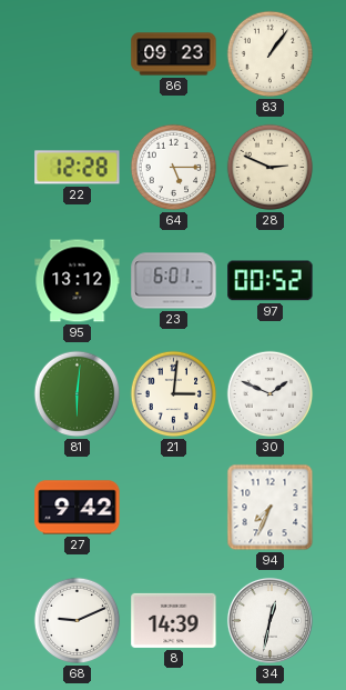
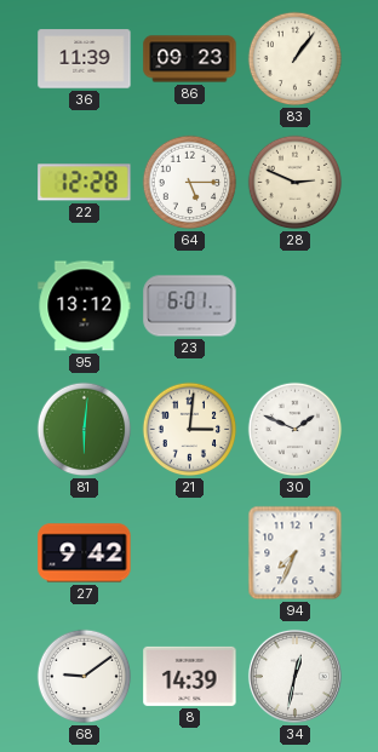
36: none -> 11:39 (85, 59)
97: 00:52 -> none (271, 281)
68: 9:11 -> 9:09 (85, 677)
